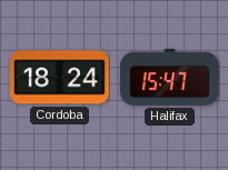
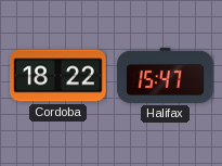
Cordoba: 18:24 -> 18:22 (58, 76)
